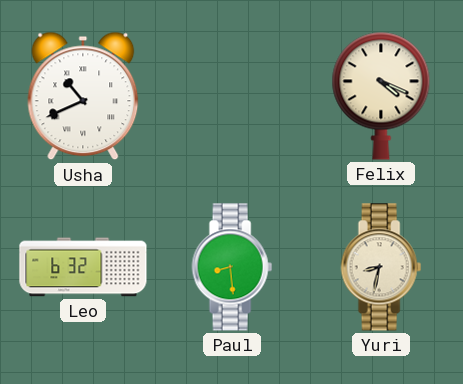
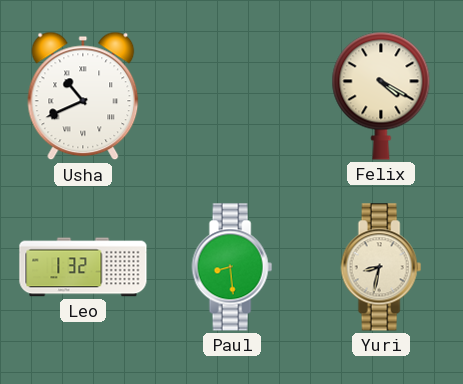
Felix: 4:19 -> 4:20 (381, 96)
Leo: 6:32 -> 1:32 (83, 267)
